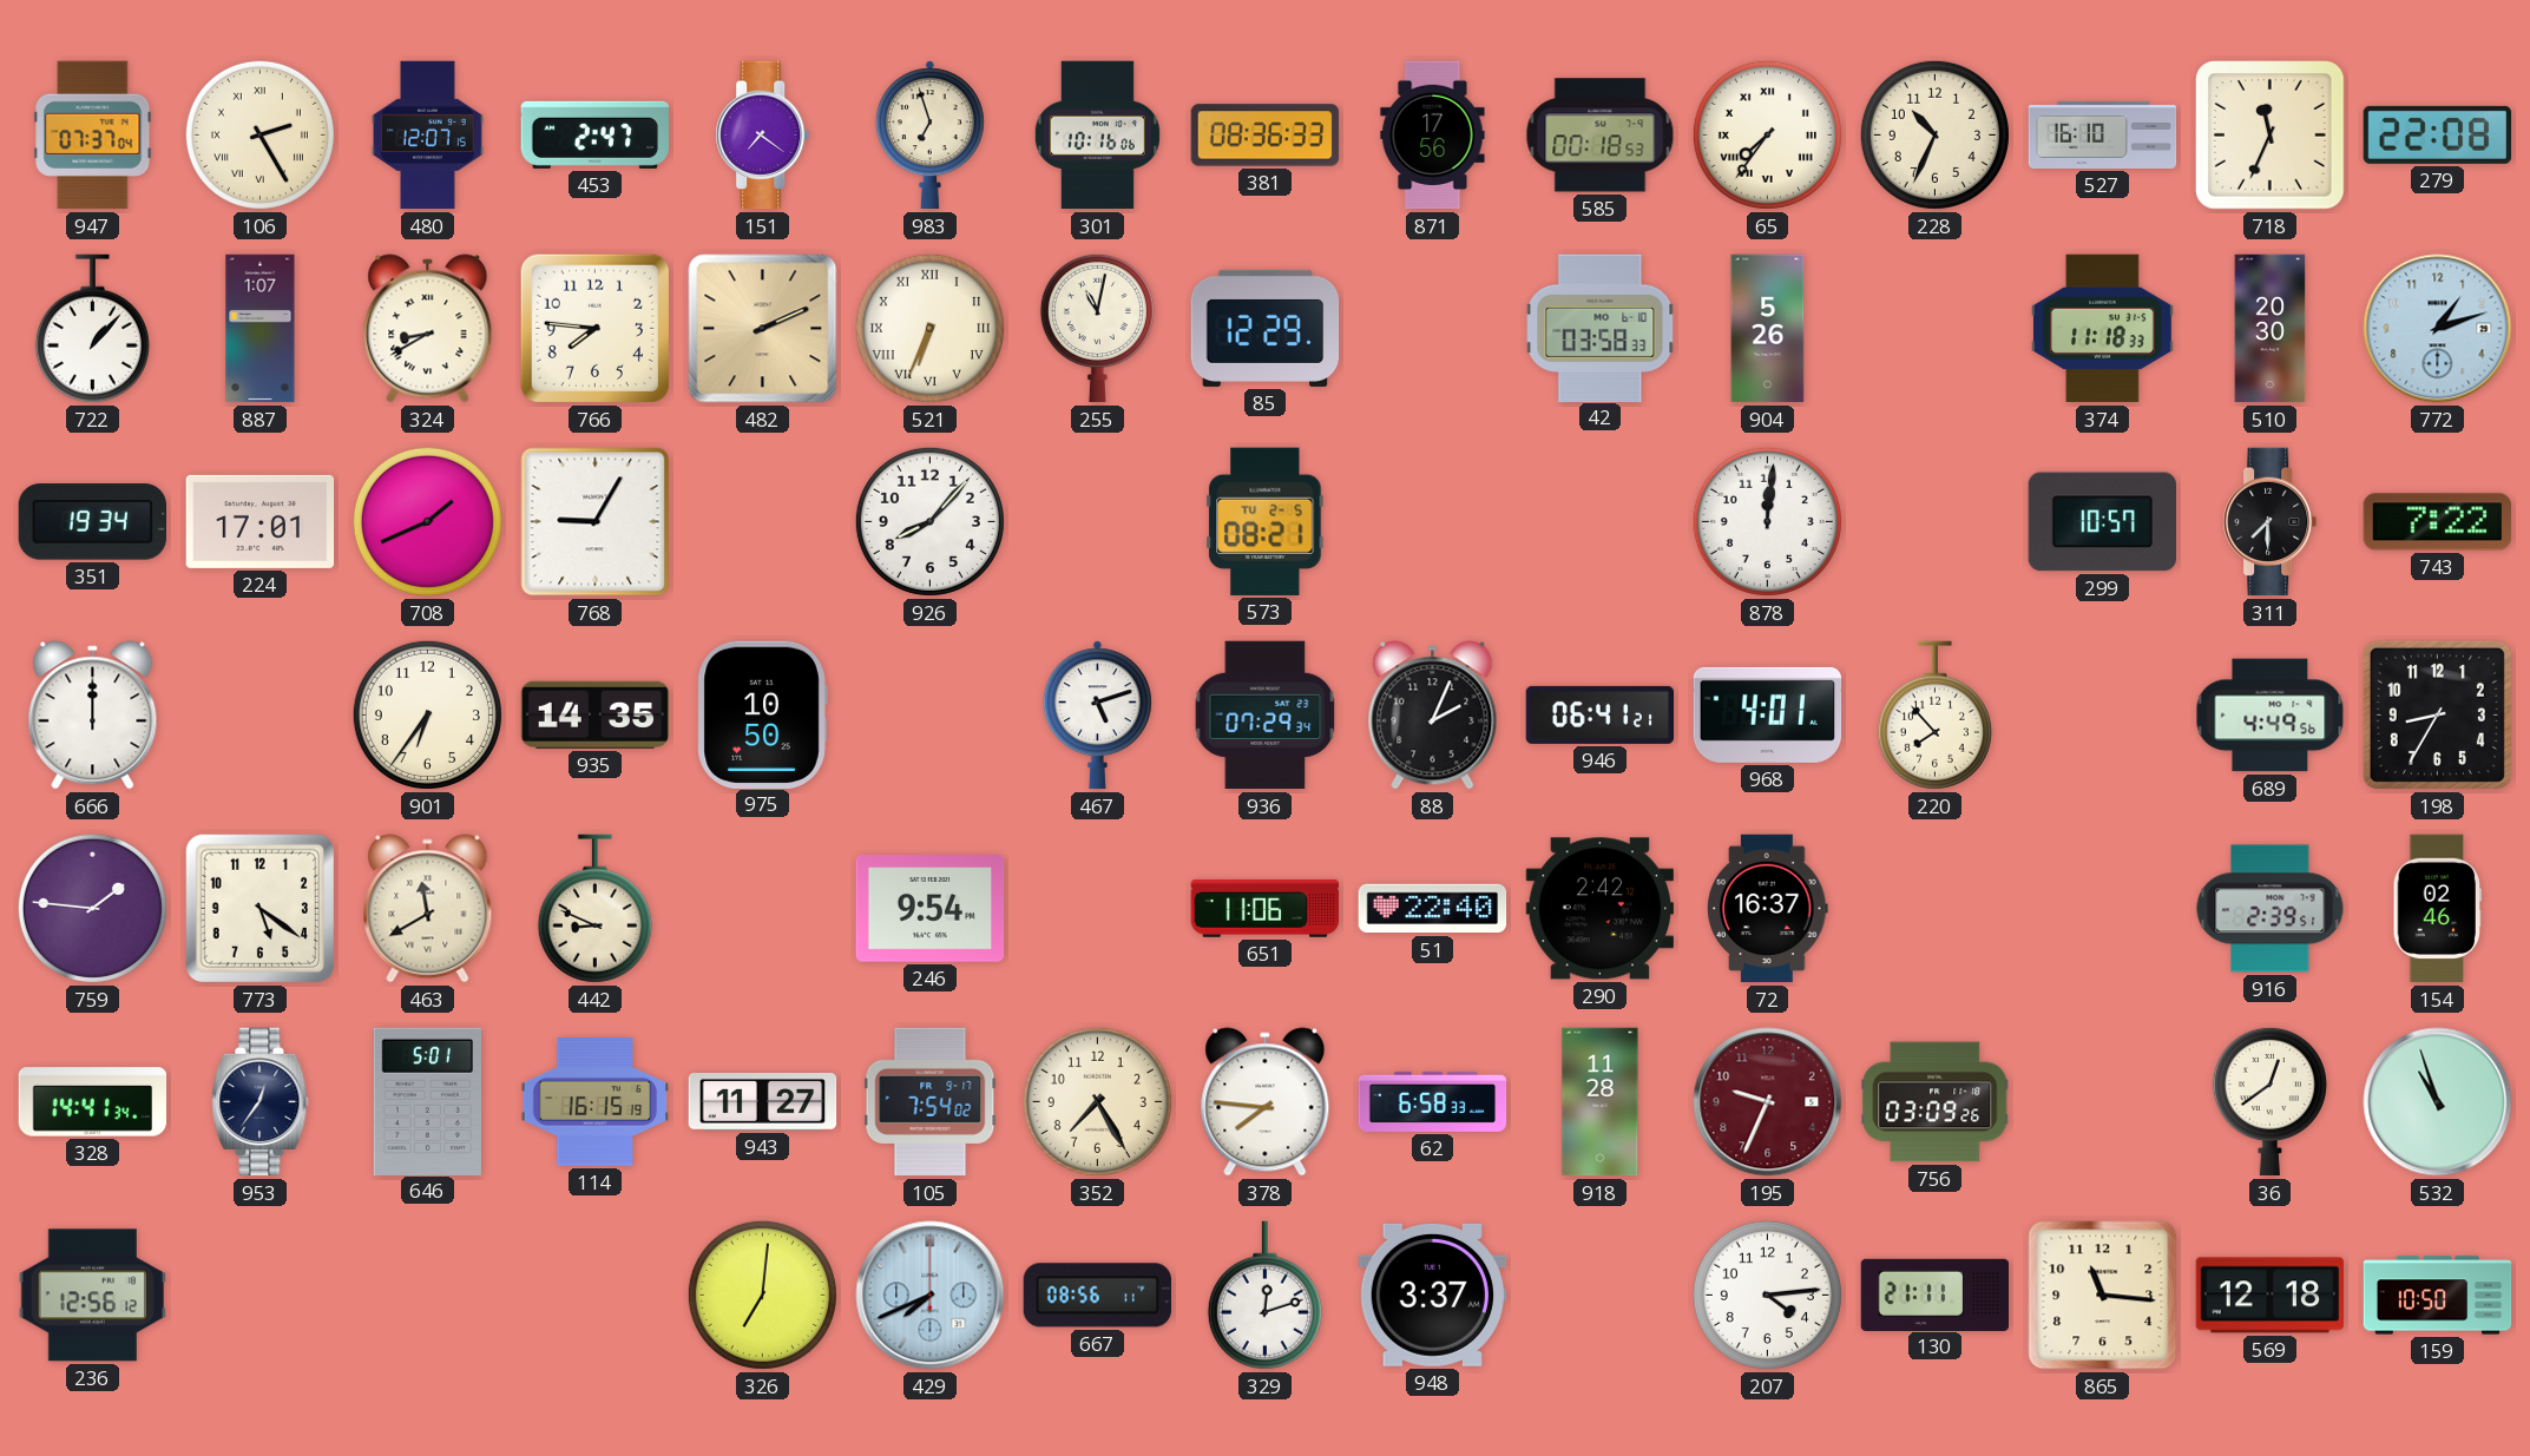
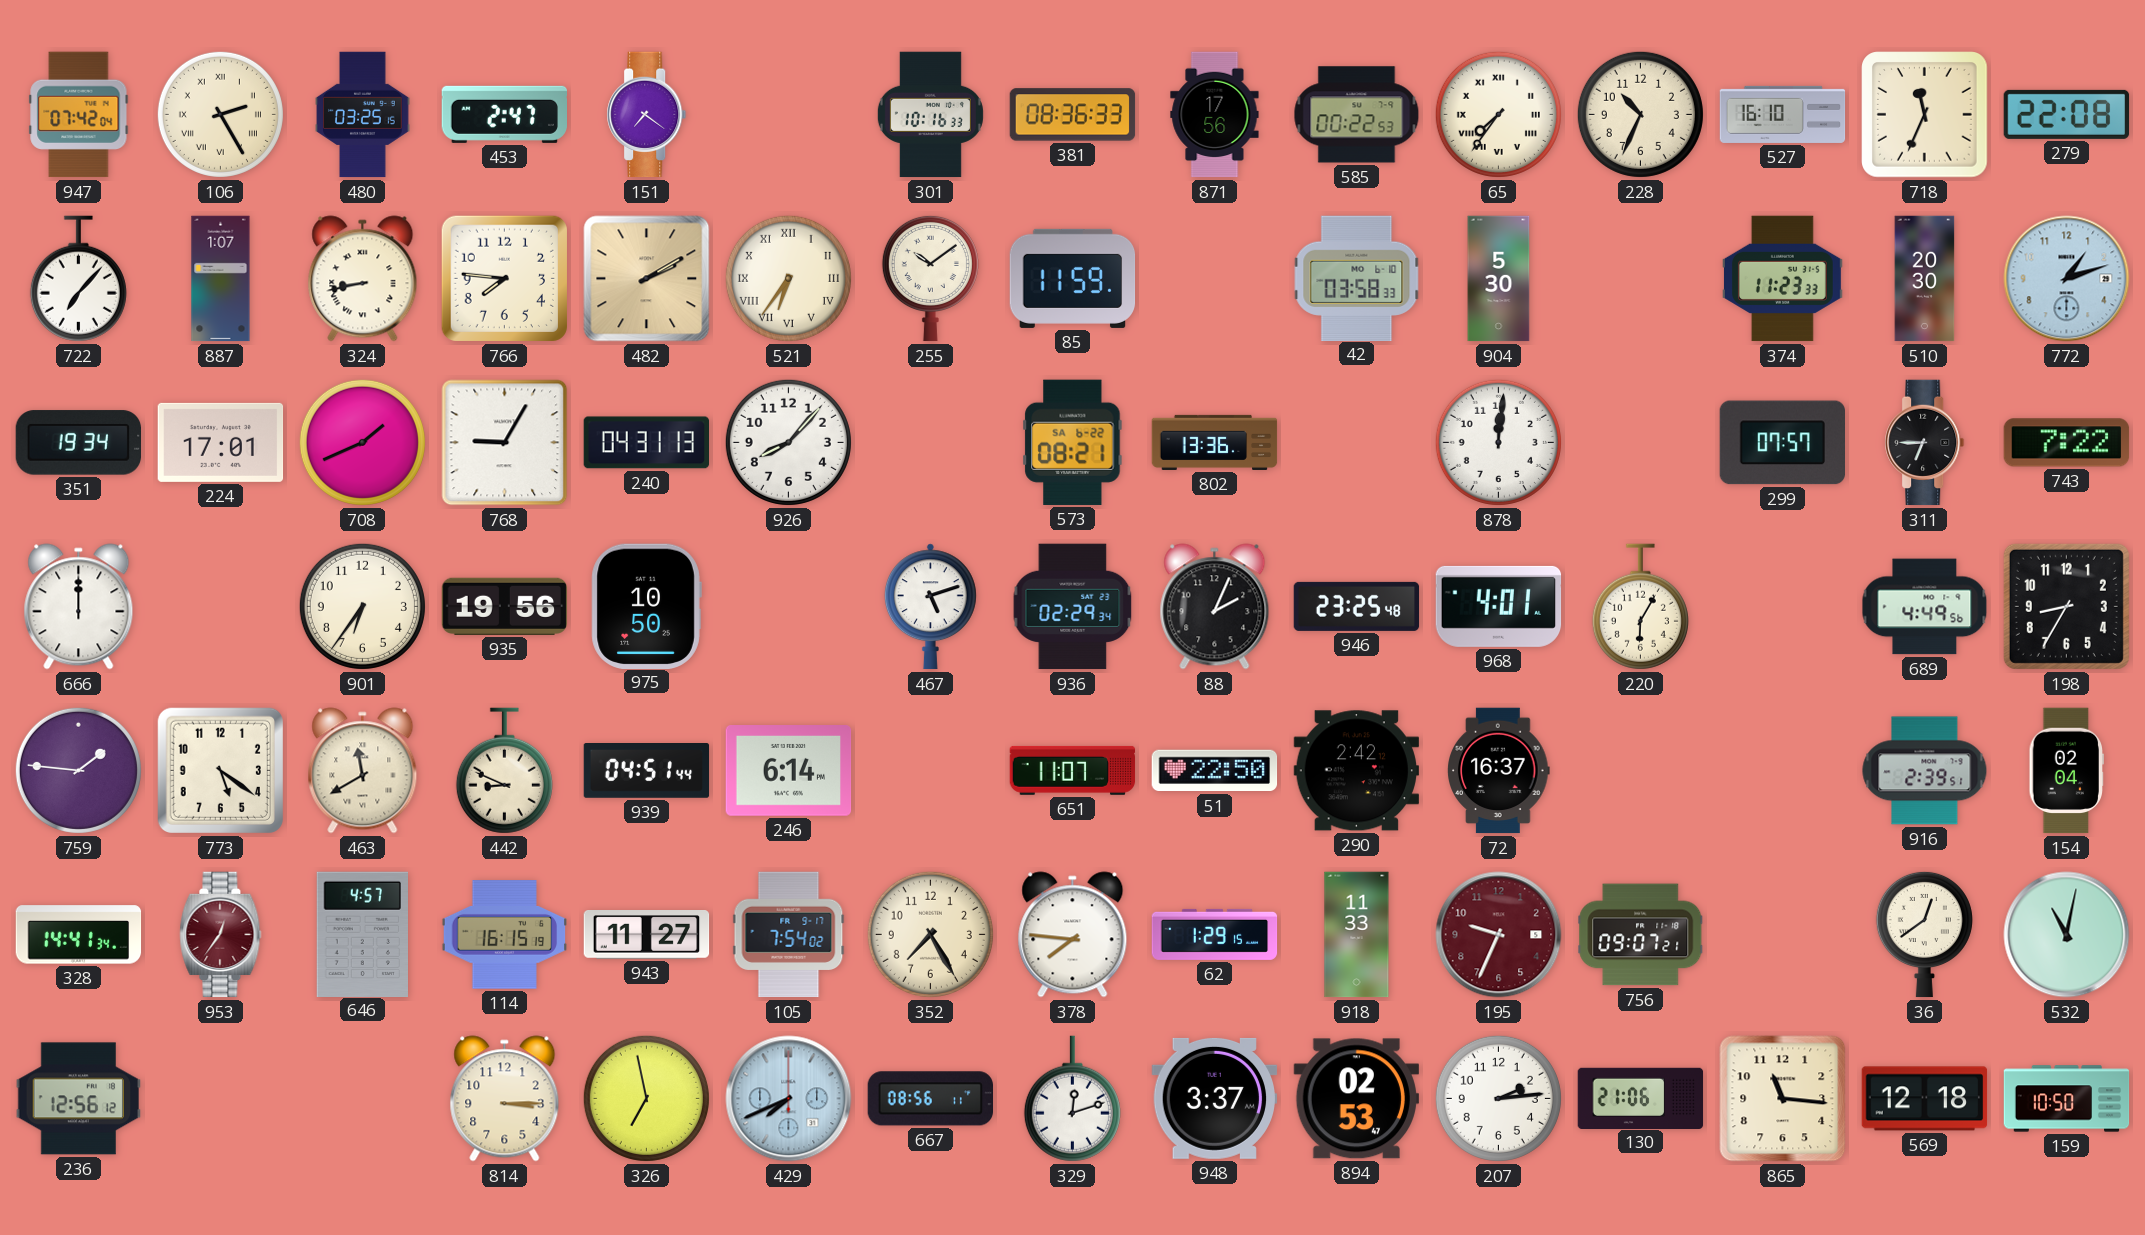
947: 07:37 -> 07:42 (79, 115)
480: 12:07 -> 03:25 (363, 115)
983: 6:57 -> none (929, 136)
301: 10:16:06 -> 10:16:33 (930, 115)
585: 00:18 -> 00:22 (1357, 115)
722: 1:07 -> 7:07 (78, 279)
324: 8:40 -> 8:43 (363, 279)
482: 2:11 -> 2:10 (647, 279)
521: 6:34 -> 6:36 (788, 278)
255: 11:02 -> 10:09 (930, 278)
85: 12:29 -> 11:59 (1073, 278)
904: 5:26 -> 5:30 (1499, 279)
374: 11:18 -> 11:23 (1782, 279)
240: none -> 04:31 (646, 443)
573 date: TU 2-5 -> SA 6-22 (1073, 442)
802: none -> 13:36 (1215, 442)
299: 10:57 -> 07:57 (1782, 443)
311: 7:30 -> 6:45 (1925, 443)
935: 14:35 -> 19:56 (505, 606)
936: 07:29 -> 02:29 (1073, 607)
946: 06:41 -> 23:25 (1357, 606)
220: 7:53 -> 6:05 (1640, 607)
939: none -> 04:51 (647, 771)
246: 9:54 -> 6:14 (789, 771)
651: 11:06 -> 11:07 (1073, 770)
51: 22:40 -> 22:50 (1215, 771)
154: 02:46 -> 02:04 (2066, 771)
953 dial: navy -> burgundy (221, 935)
646: 5:01 -> 4:57 (362, 934)
62: 6:58 -> 1:29 (1215, 934)
918: 11:28 -> 11:33 (1357, 935)
756: 03:09 -> 09:07 (1641, 935)
532: 10:57 -> 11:02 (2067, 935)
814: none -> 3:15 (505, 1099)
326: 7:01 -> 6:58 (646, 1098)
894: none -> 02:53 (1356, 1099)
207: 4:14 -> 2:14 (1498, 1098)
130: 21:11 -> 21:06 (1641, 1098)
